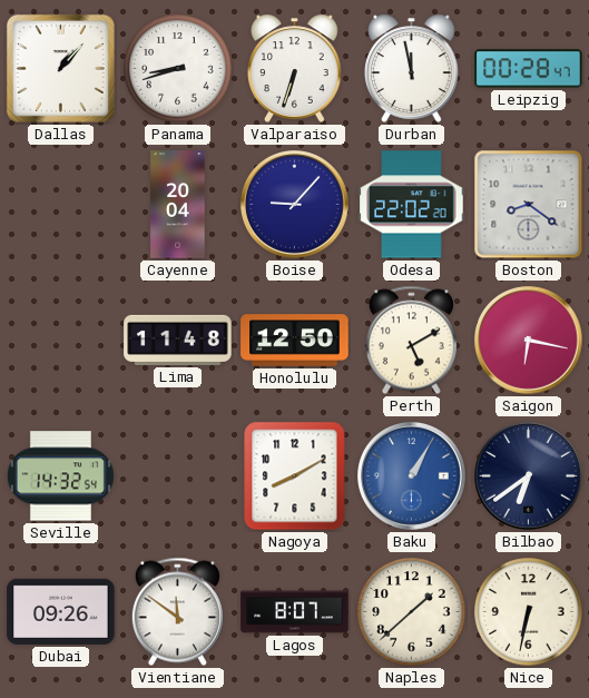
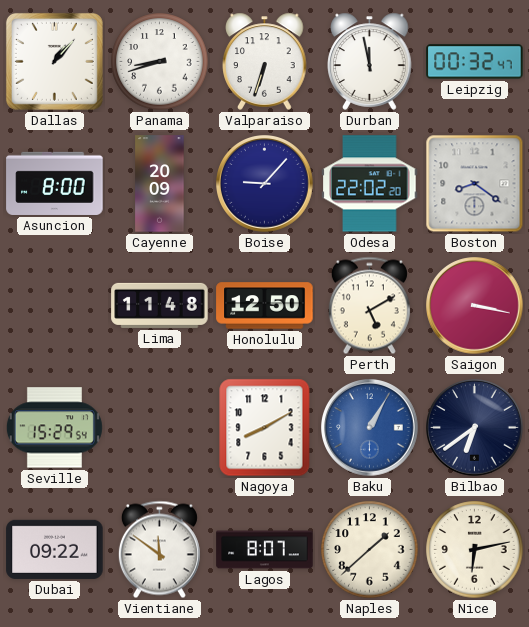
Leipzig: 00:28 -> 00:32 (475, 62)
Asuncion: none -> 8:00 (55, 183)
Cayenne: 20:04 -> 20:09 (160, 184)
Saigon: 6:17 -> 3:17 (475, 306)
Seville: 14:32 -> 15:29 (54, 428)
Dubai: 09:26 -> 09:22 (55, 549)
Nice: 6:32 -> 6:13 (475, 550)
